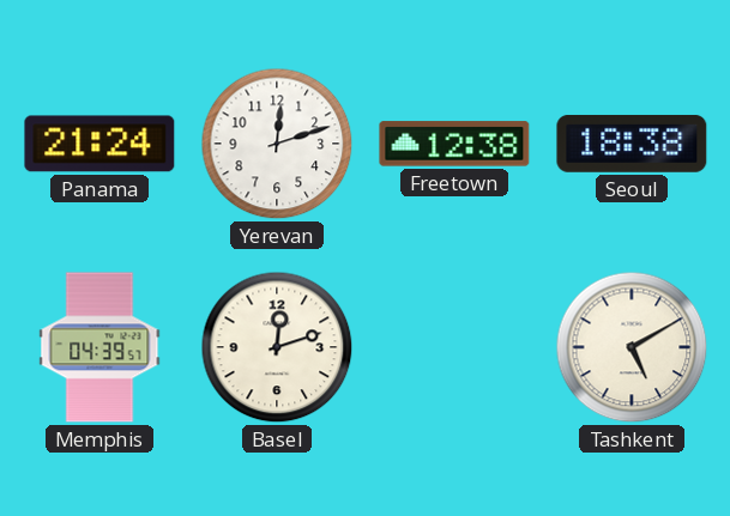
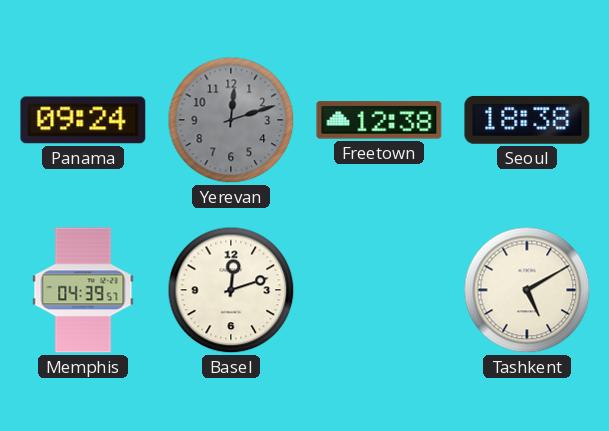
Panama: 21:24 -> 09:24 (83, 120)
Yerevan dial: white -> grey (231, 120)
